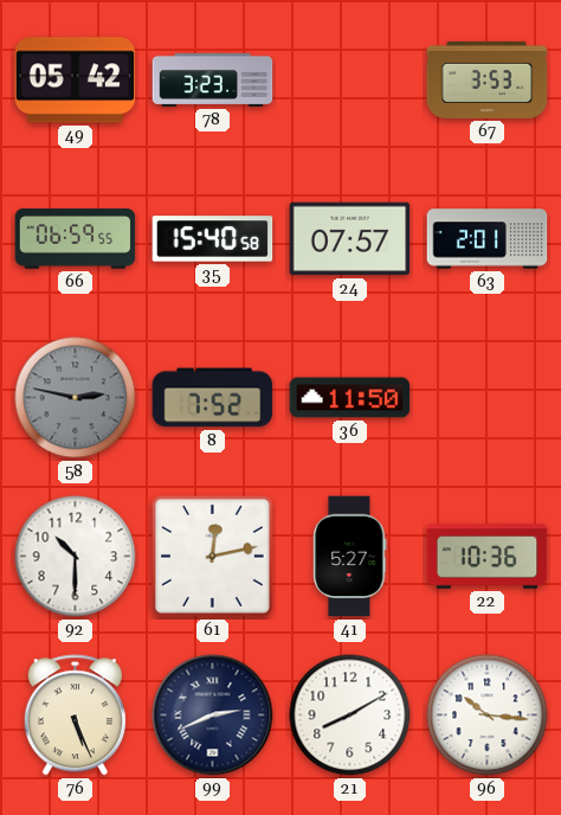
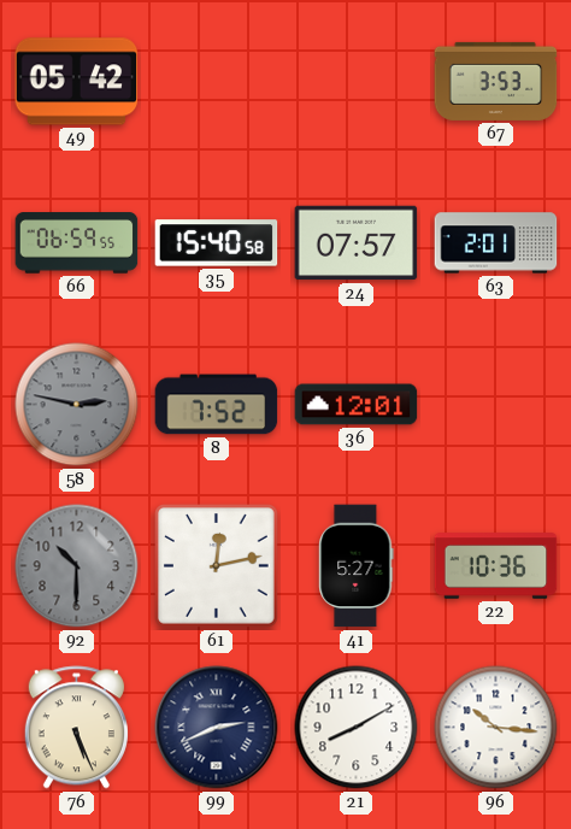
78: 3:23 -> none (213, 79)
36: 11:50 -> 12:01 (357, 405)
92 dial: white -> grey (77, 566)
